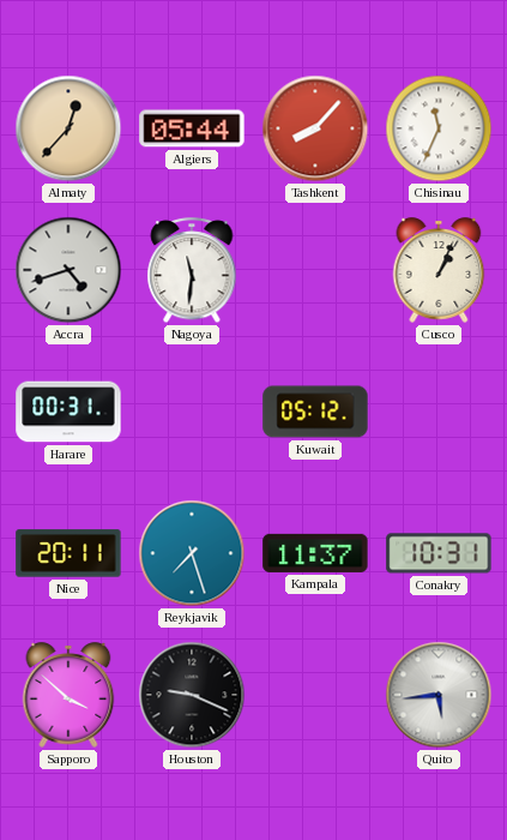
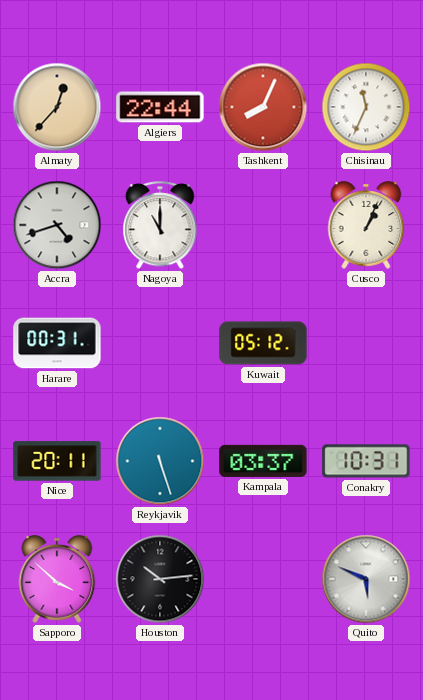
Algiers: 05:44 -> 22:44 (160, 107)
Tashkent: 8:07 -> 8:04 (263, 107)
Nagoya: 11:31 -> 11:00 (160, 226)
Reykjavik: 7:27 -> 5:27 (160, 461)
Kampala: 11:37 -> 03:37 (263, 461)
Houston: 9:19 -> 10:14 (160, 579)
Quito: 5:44 -> 5:49 (366, 579)
